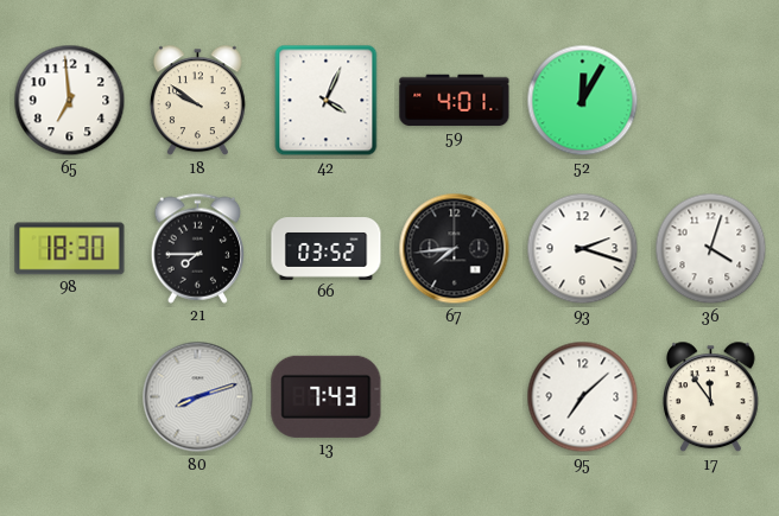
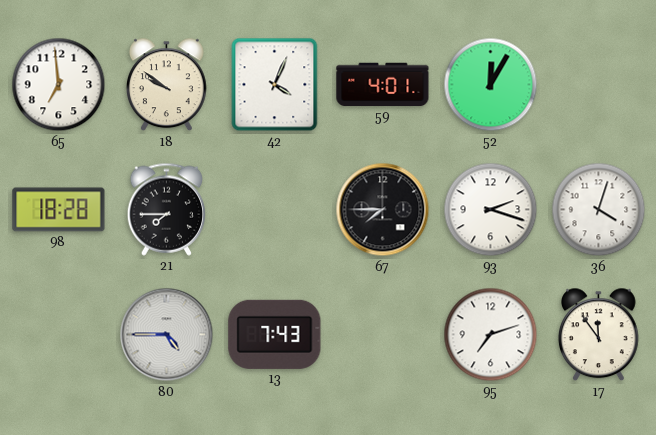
98: 18:30 -> 18:28 (59, 210)
66: 03:52 -> none (327, 249)
67: 7:44 -> 7:45 (383, 210)
80: 8:12 -> 4:45 (167, 335)
95: 7:08 -> 7:12 (491, 335)
